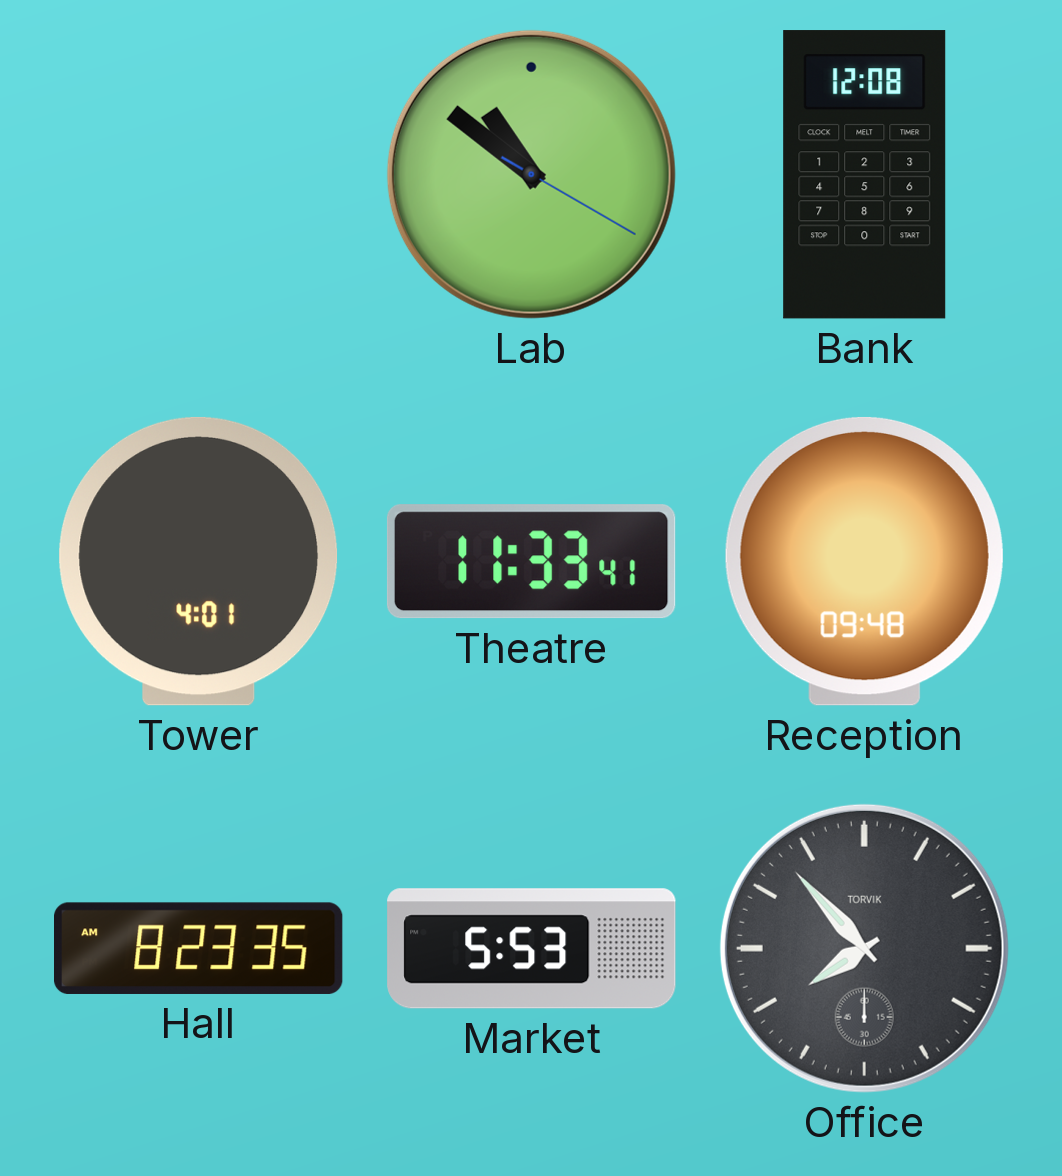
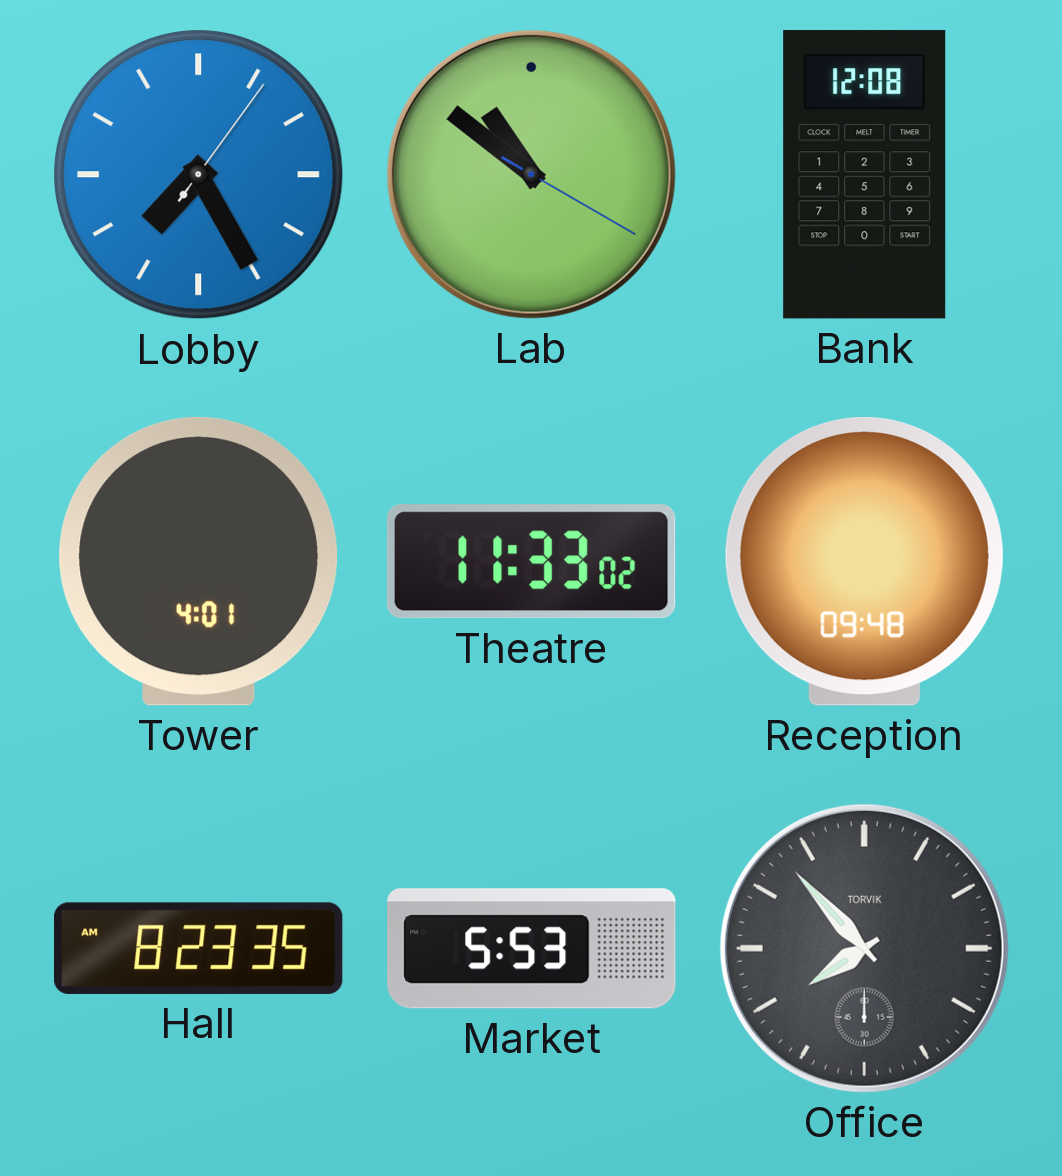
Lobby: none -> 7:25 (199, 175)
Theatre: 11:33:41 -> 11:33:02 (531, 562)
